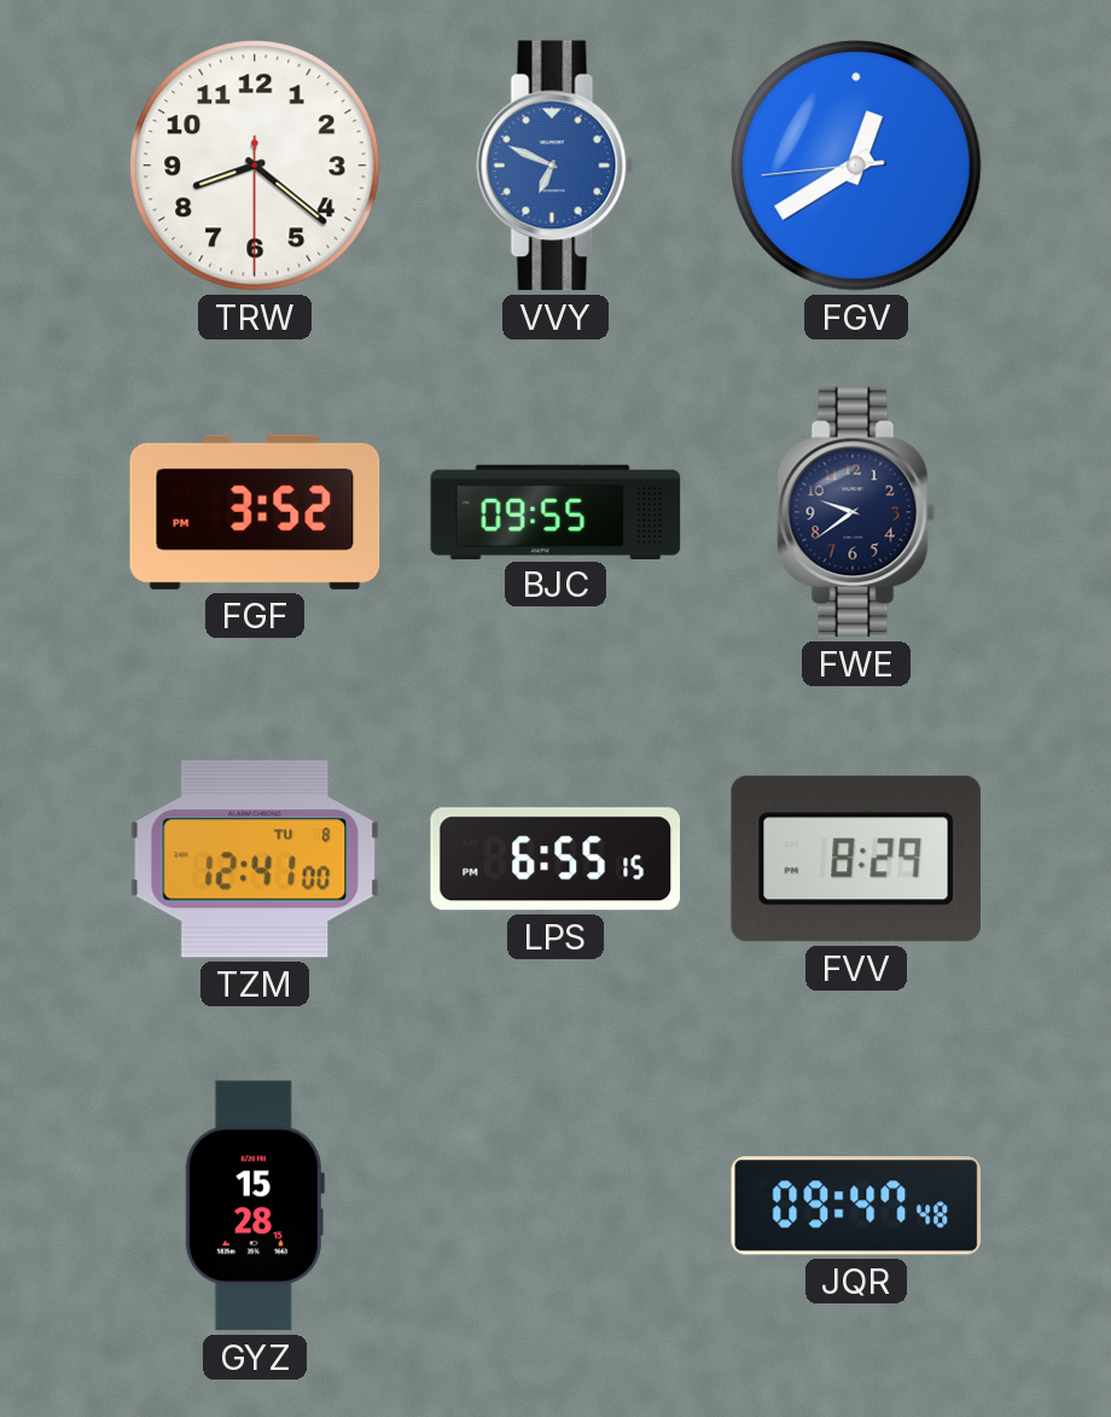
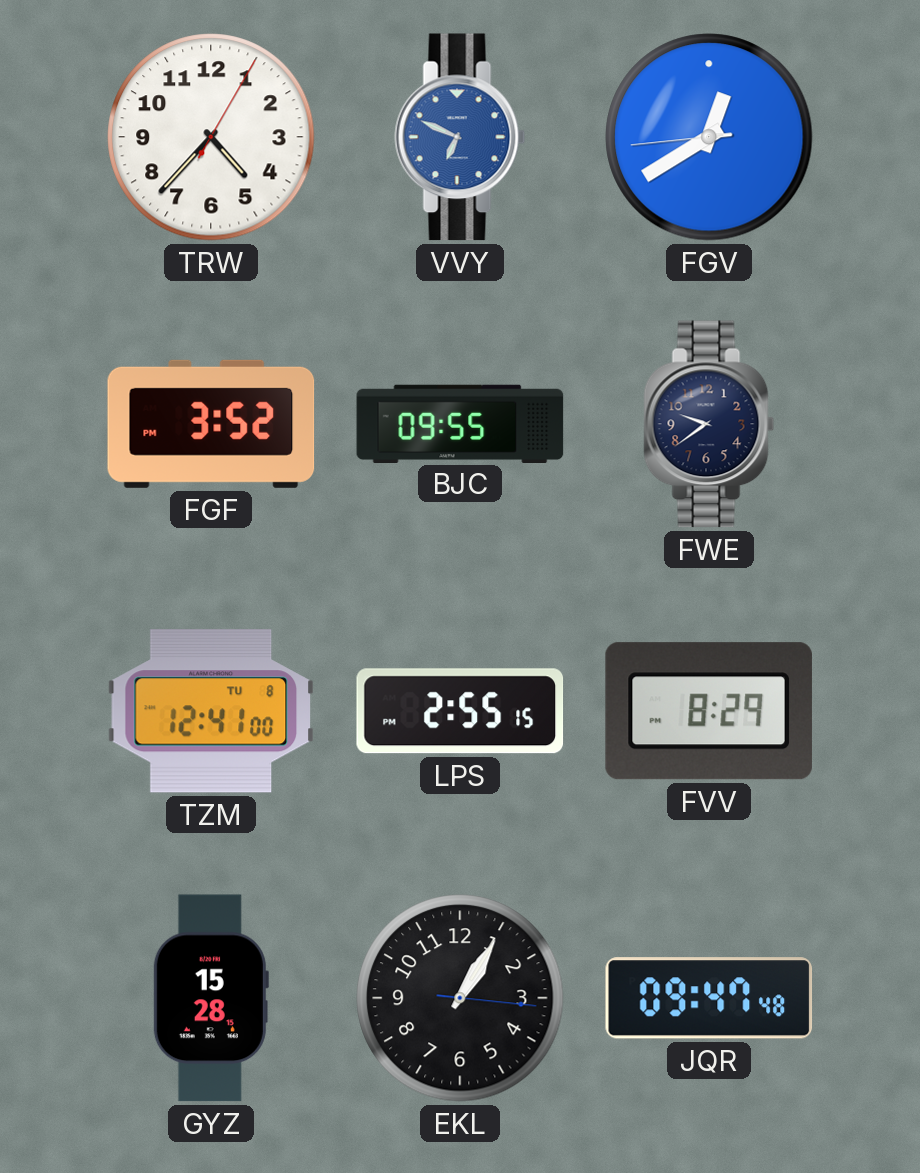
TRW: 8:21 -> 4:37 (211, 137)
LPS: 6:55 -> 2:55 (460, 711)
EKL: none -> 1:05 (460, 998)
